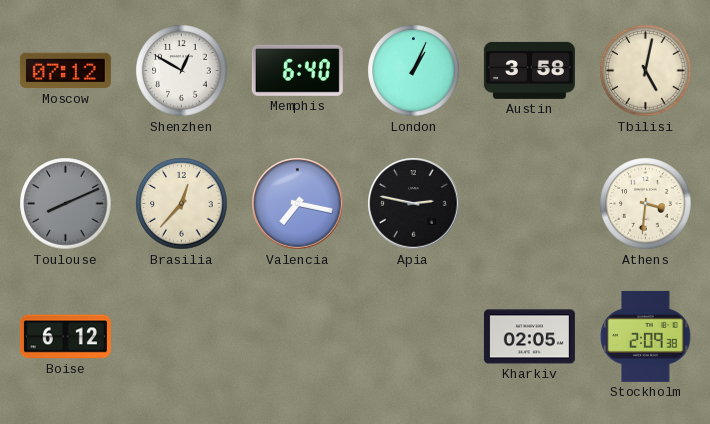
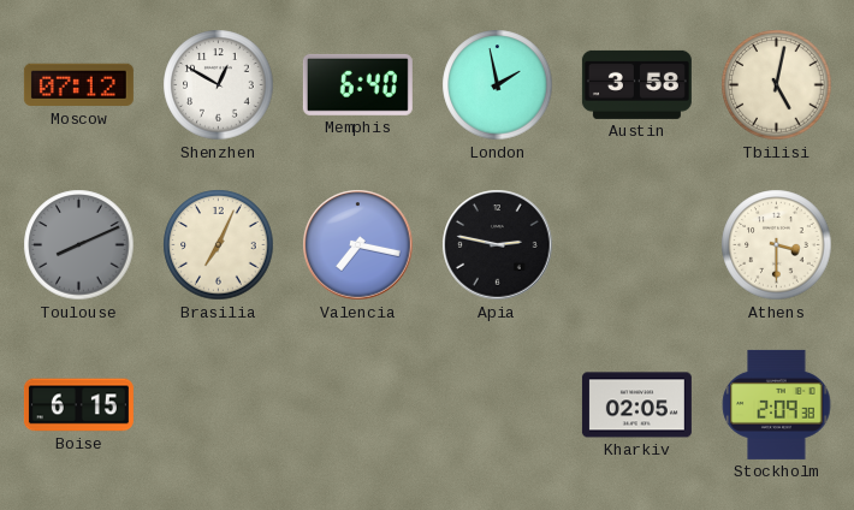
London: 1:04 -> 1:58 (498, 85)
Brasilia: 12:37 -> 7:04 (219, 245)
Athens: 3:31 -> 3:30 (777, 245)
Boise: 6:12 -> 6:15 (78, 405)
